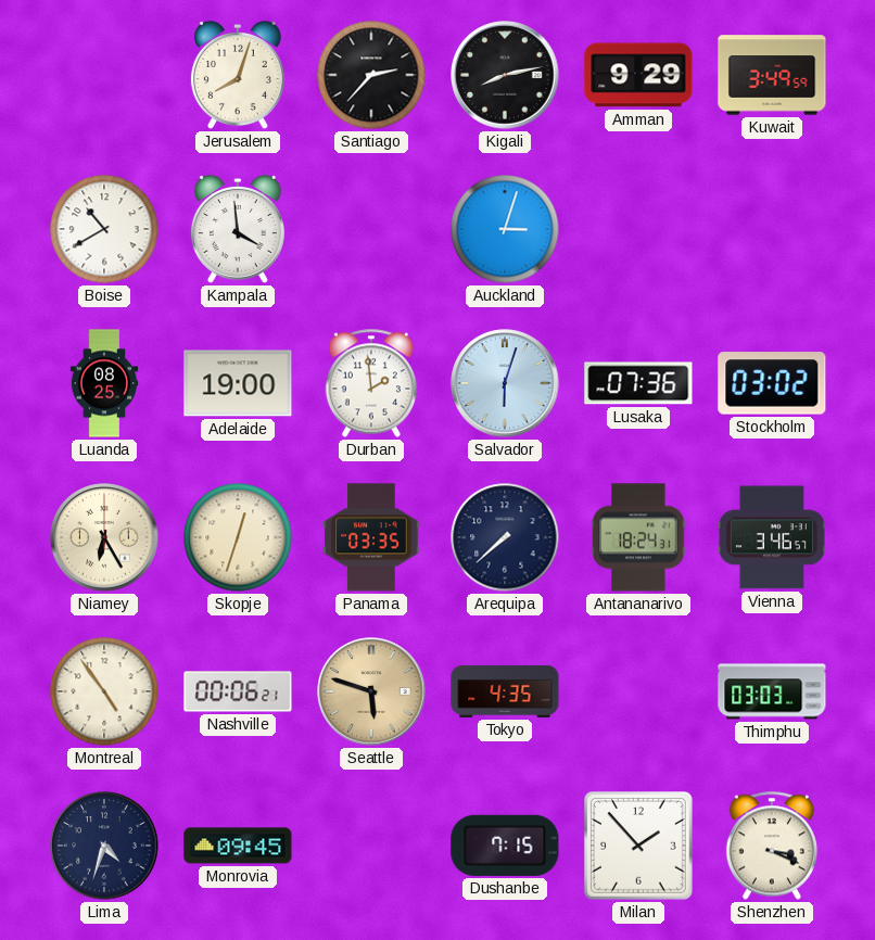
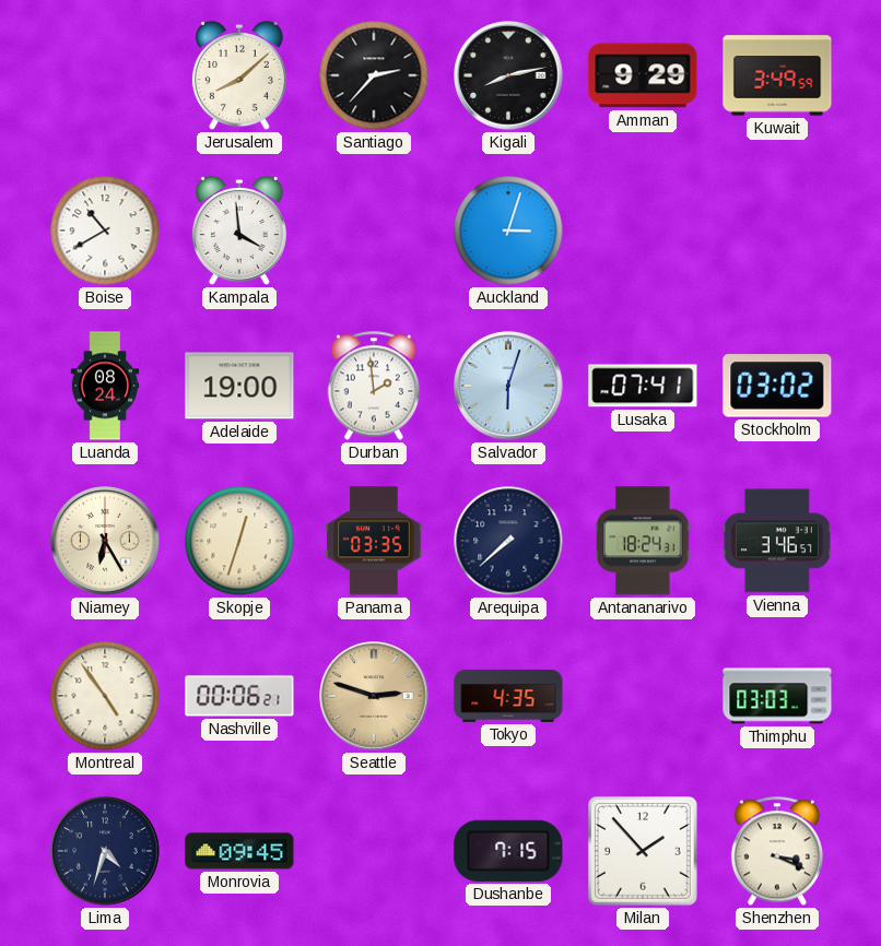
Jerusalem: 8:03 -> 8:08 (239, 75)
Luanda: 08:25 -> 08:24 (105, 386)
Lusaka: 07:36 -> 07:41 (643, 386)
Seattle: 5:48 -> 2:48 (374, 696)
